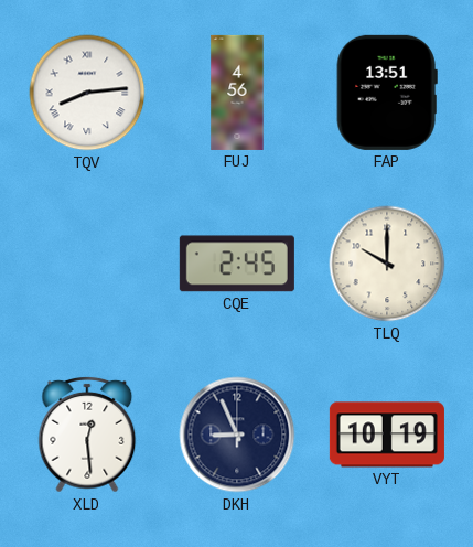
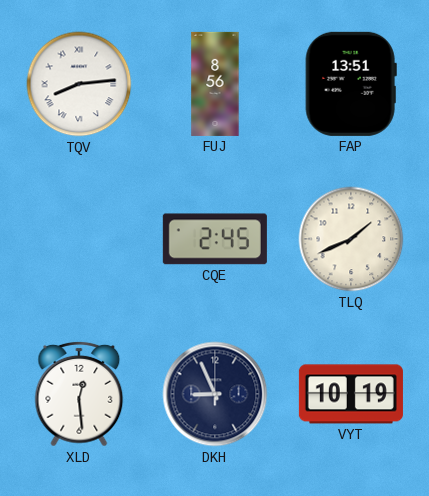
FUJ: 4:56 -> 8:56 (215, 84)
TLQ: 10:00 -> 1:41 (351, 239)
